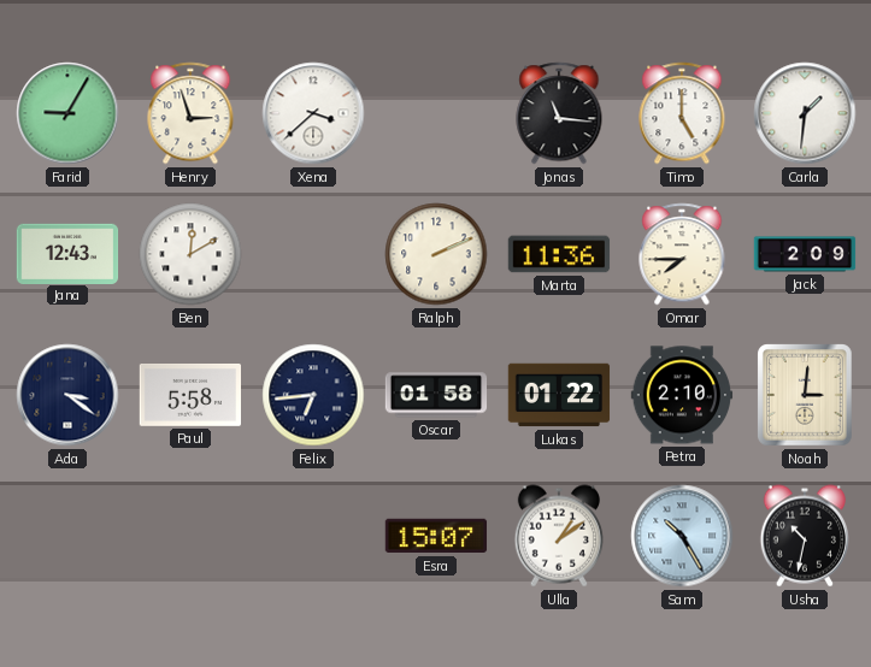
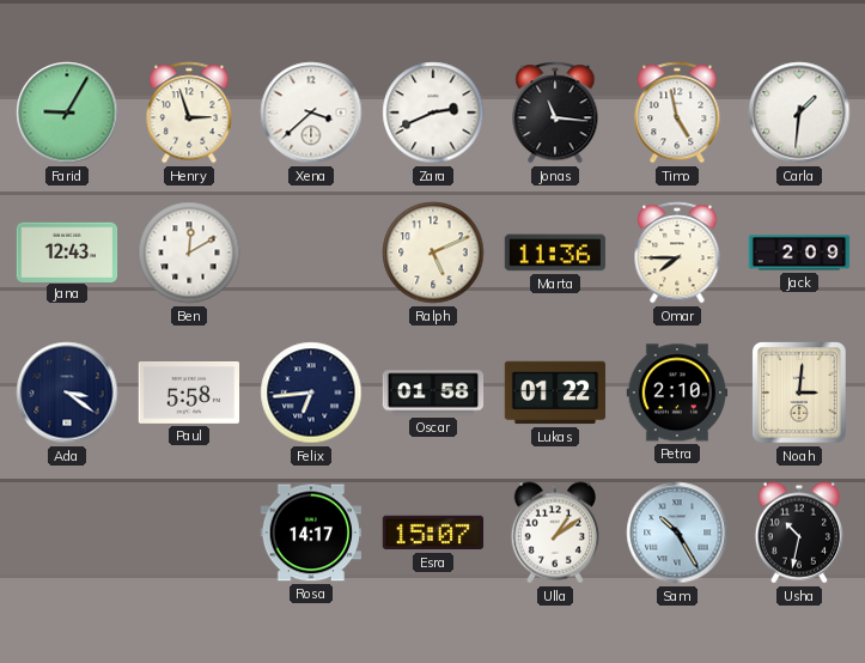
Zara: none -> 2:41 (433, 112)
Timo: 5:00 -> 4:58 (677, 112)
Ralph: 2:11 -> 5:11 (433, 253)
Rosa: none -> 14:17 (310, 533)
